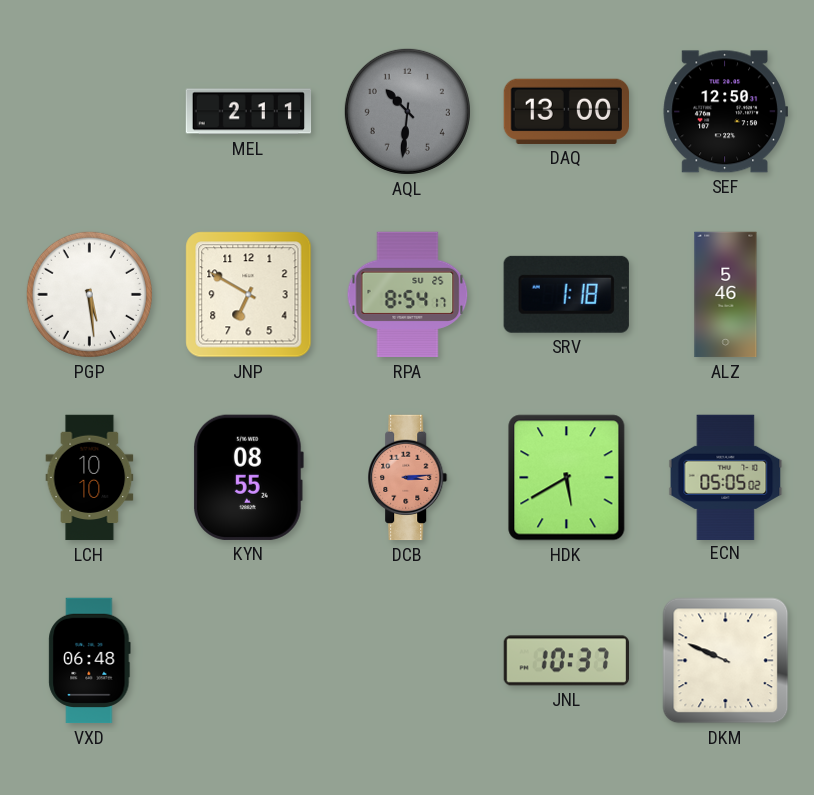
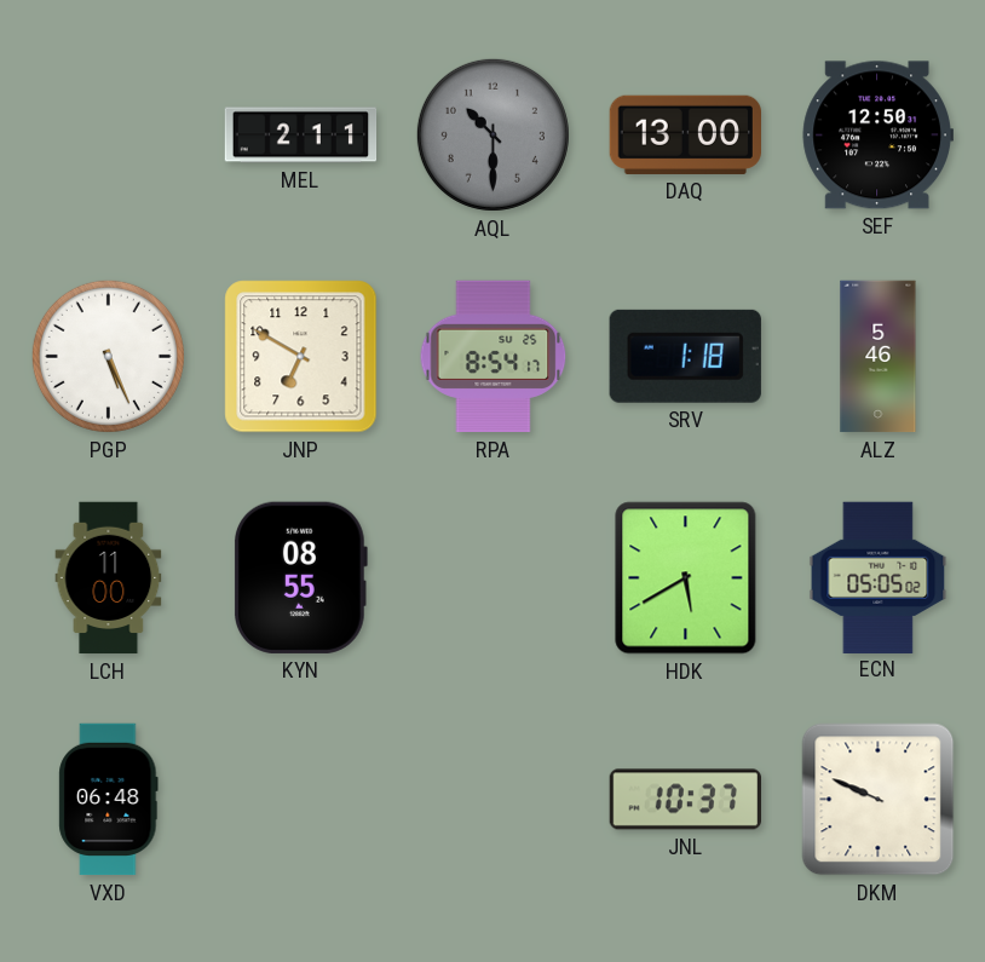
AQL: 10:31 -> 10:30 (492, 134)
PGP: 5:29 -> 5:26 (108, 356)
LCH: 10:10 -> 11:00 (109, 578)
DCB: 3:14 -> none (408, 478)
